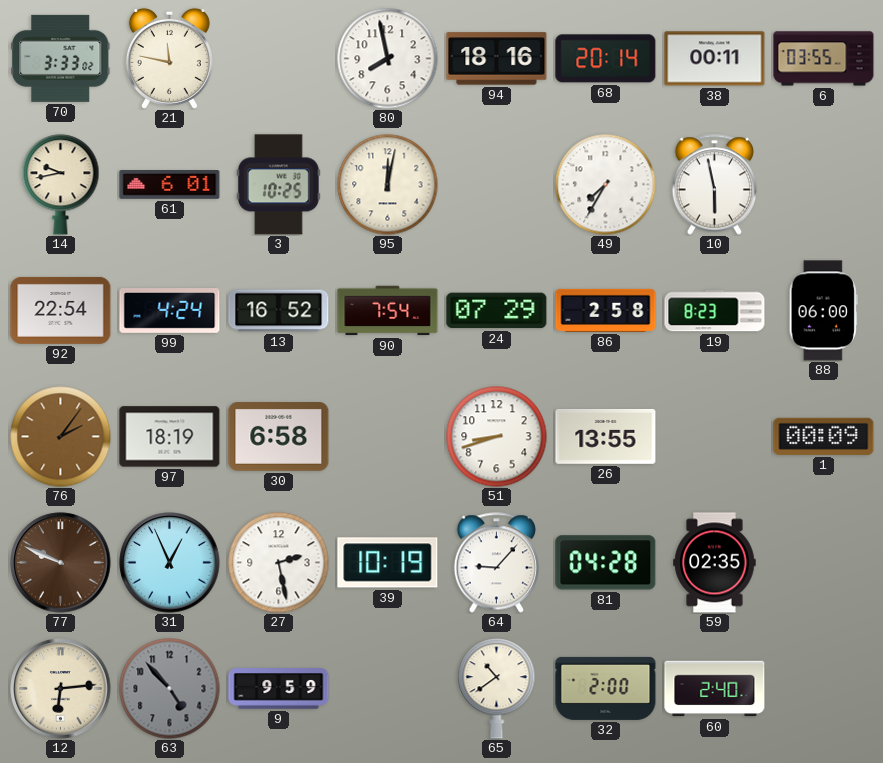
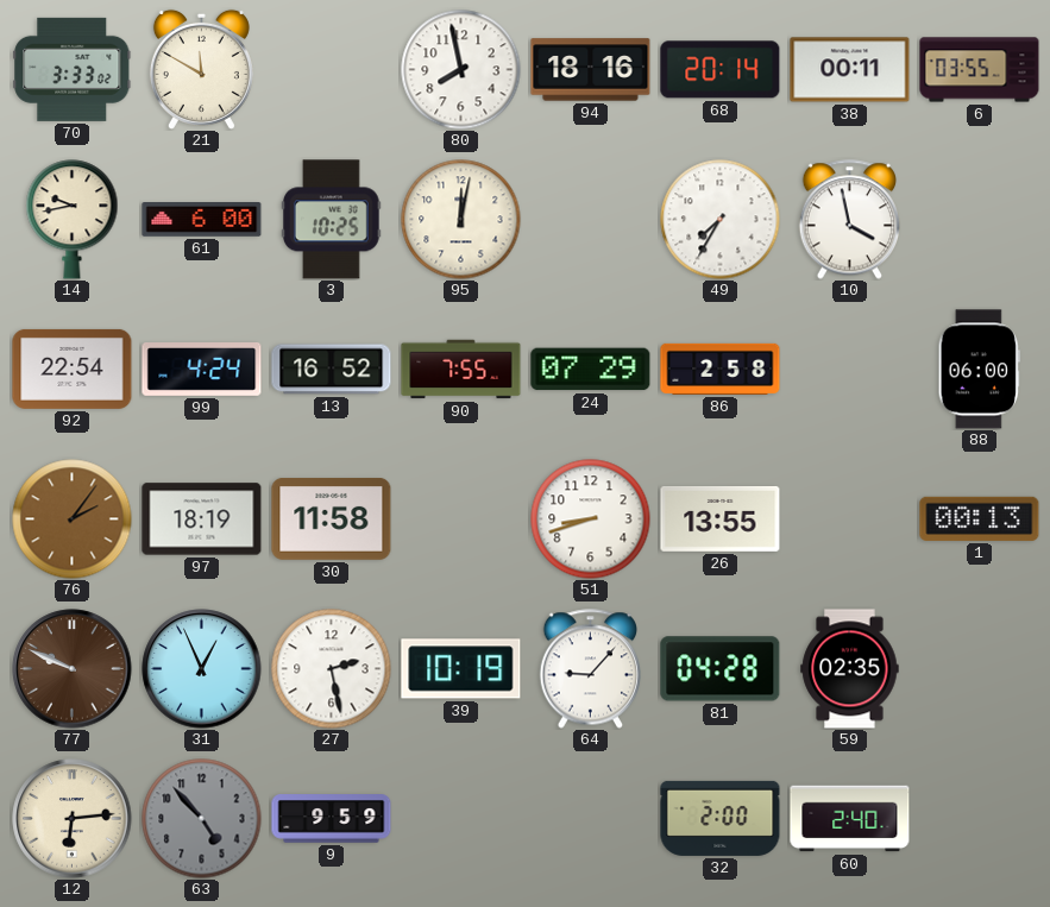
21: 11:47 -> 11:50 (201, 69)
61: 6:01 -> 6:00 (202, 220)
10: 5:58 -> 3:58 (850, 220)
90: 7:54 -> 7:55 (461, 370)
19: 8:23 -> none (715, 311)
30: 6:58 -> 11:58 (332, 519)
1: 00:09 -> 00:13 (980, 518)
65: 10:39 -> none (497, 689)
